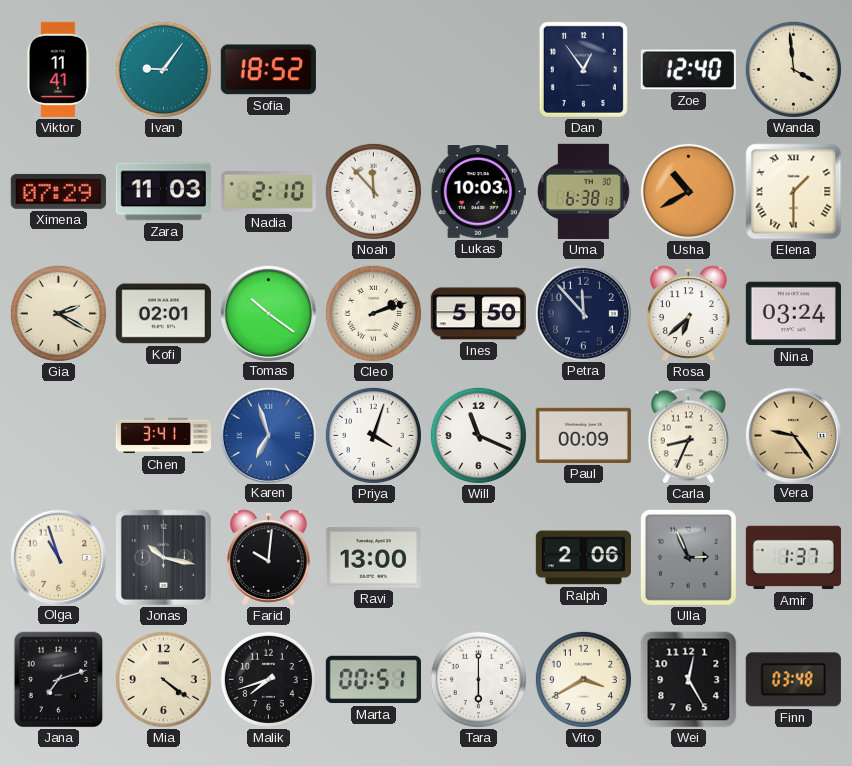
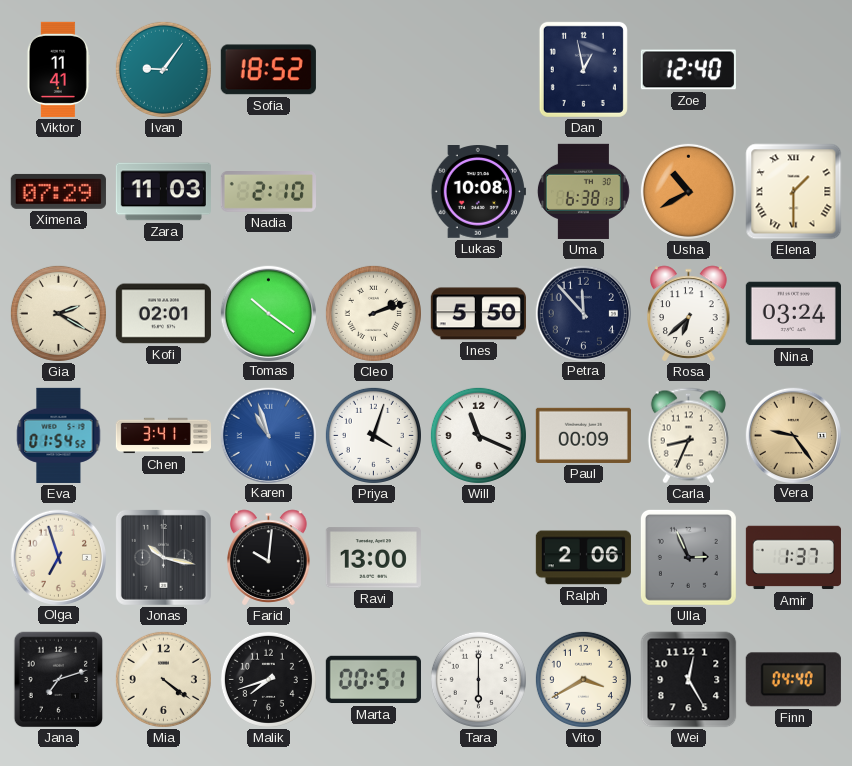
Dan: 12:54 -> 12:58 (583, 69)
Wanda: 3:59 -> none (793, 69)
Noah: 11:53 -> none (373, 191)
Lukas: 10:03 -> 10:08 (478, 192)
Eva: none -> 01:54 (59, 435)
Karen: 6:57 -> 10:57 (268, 435)
Olga: 10:57 -> 6:57 (58, 557)
Finn: 03:48 -> 04:40 (793, 680)
